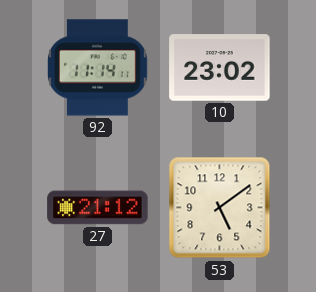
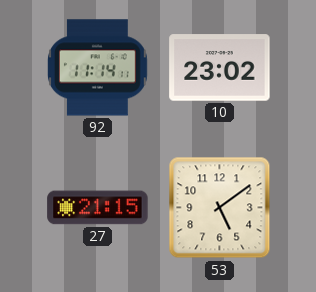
27: 21:12 -> 21:15 (98, 208)
